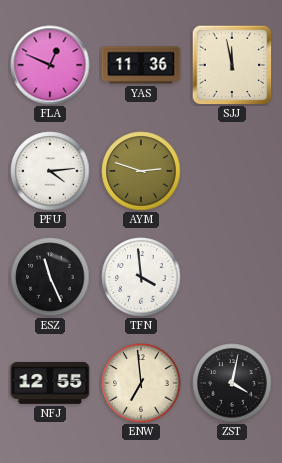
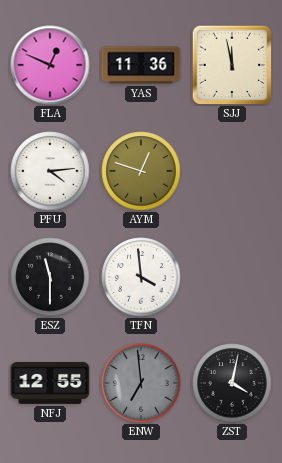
AYM: 2:48 -> 12:48 (141, 171)
ESZ: 11:26 -> 11:30 (50, 277)
ENW dial: cream -> grey (141, 383)
